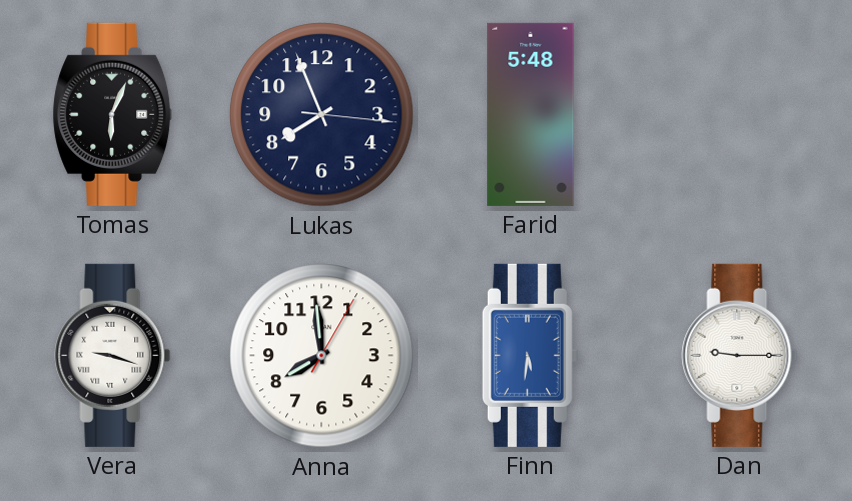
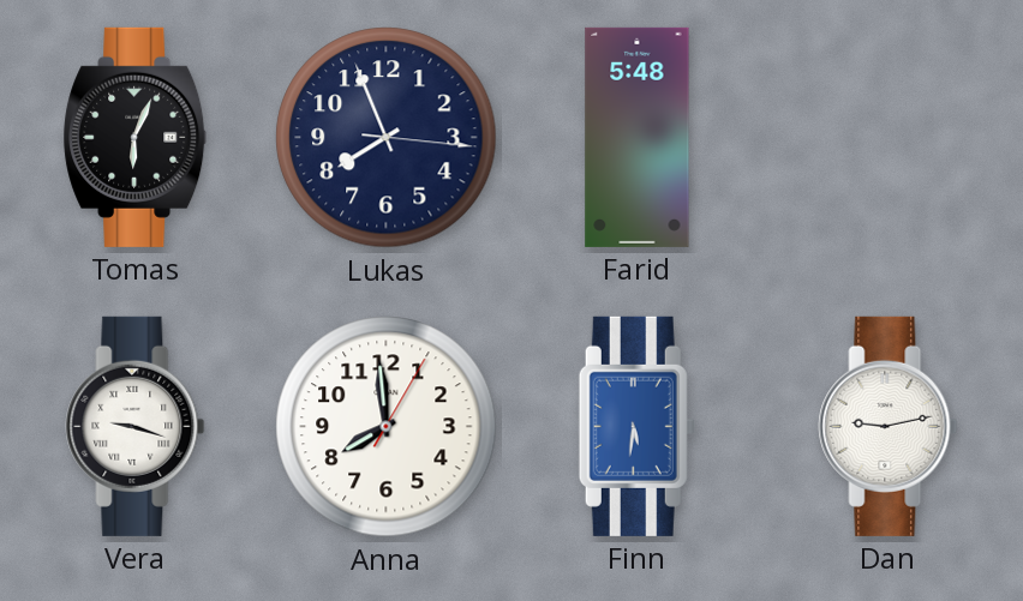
Dan: 9:15 -> 9:13 (889, 426)
